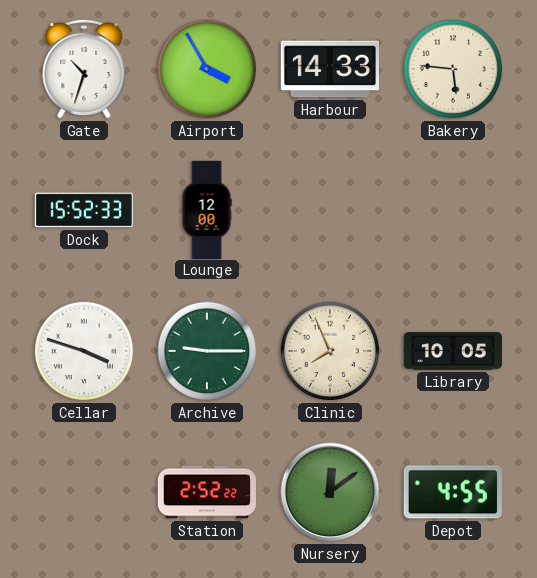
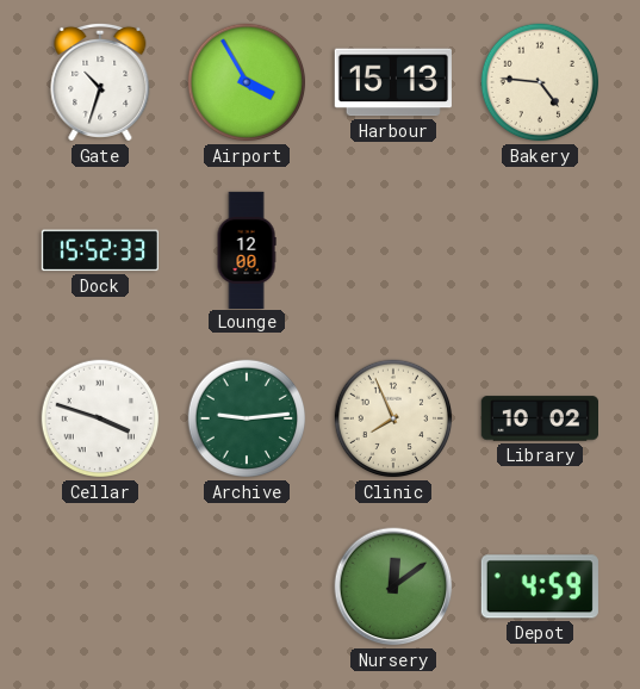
Harbour: 14:33 -> 15:13 (393, 82)
Bakery: 5:46 -> 4:46 (540, 82)
Archive: 9:15 -> 9:14 (247, 418)
Library: 10:05 -> 10:02 (539, 418)
Station: 2:52 -> none (207, 492)
Depot: 4:55 -> 4:59 (540, 586)
